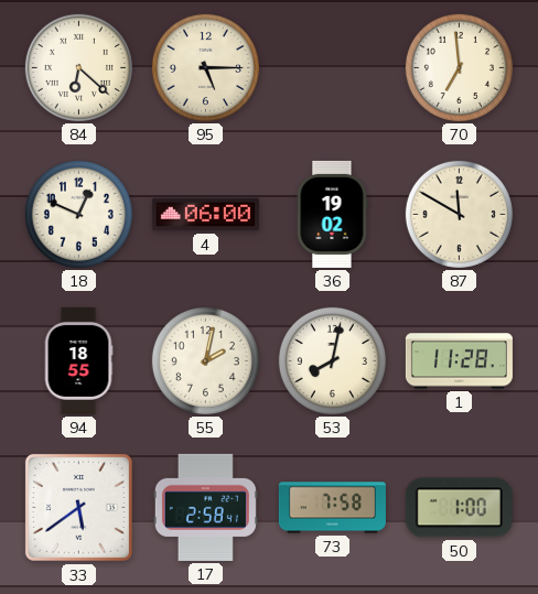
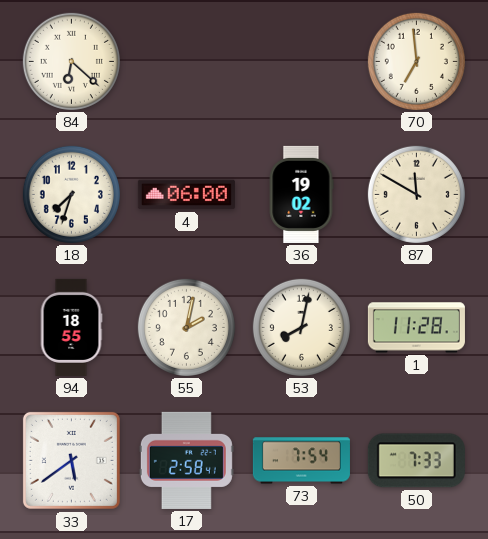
95: 5:15 -> none (205, 67)
18: 12:49 -> 7:33 (71, 194)
73: 7:58 -> 7:54 (301, 461)
50: 1:00 -> 7:33 (416, 461)
